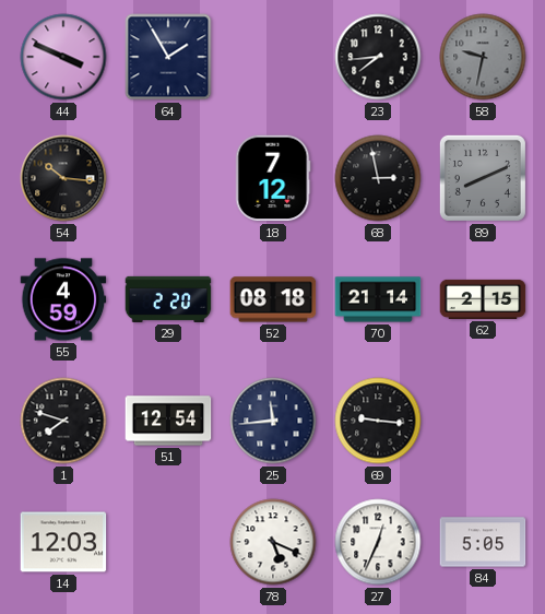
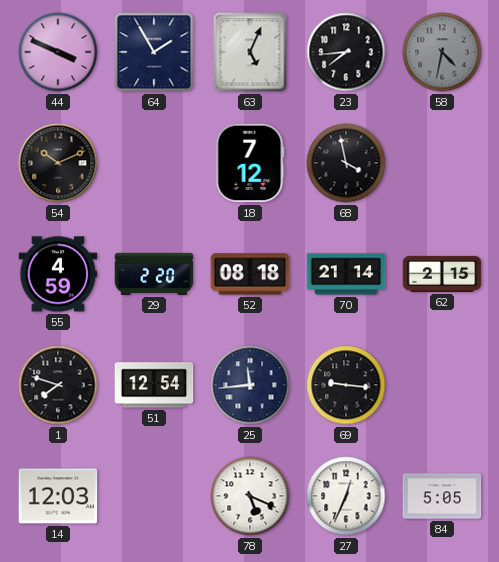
63: none -> 5:04 (250, 52)
58: 9:32 -> 4:32 (442, 52)
54: 10:16 -> 10:11 (58, 163)
68: 2:58 -> 3:58 (346, 163)
89: 8:11 -> none (483, 178)
